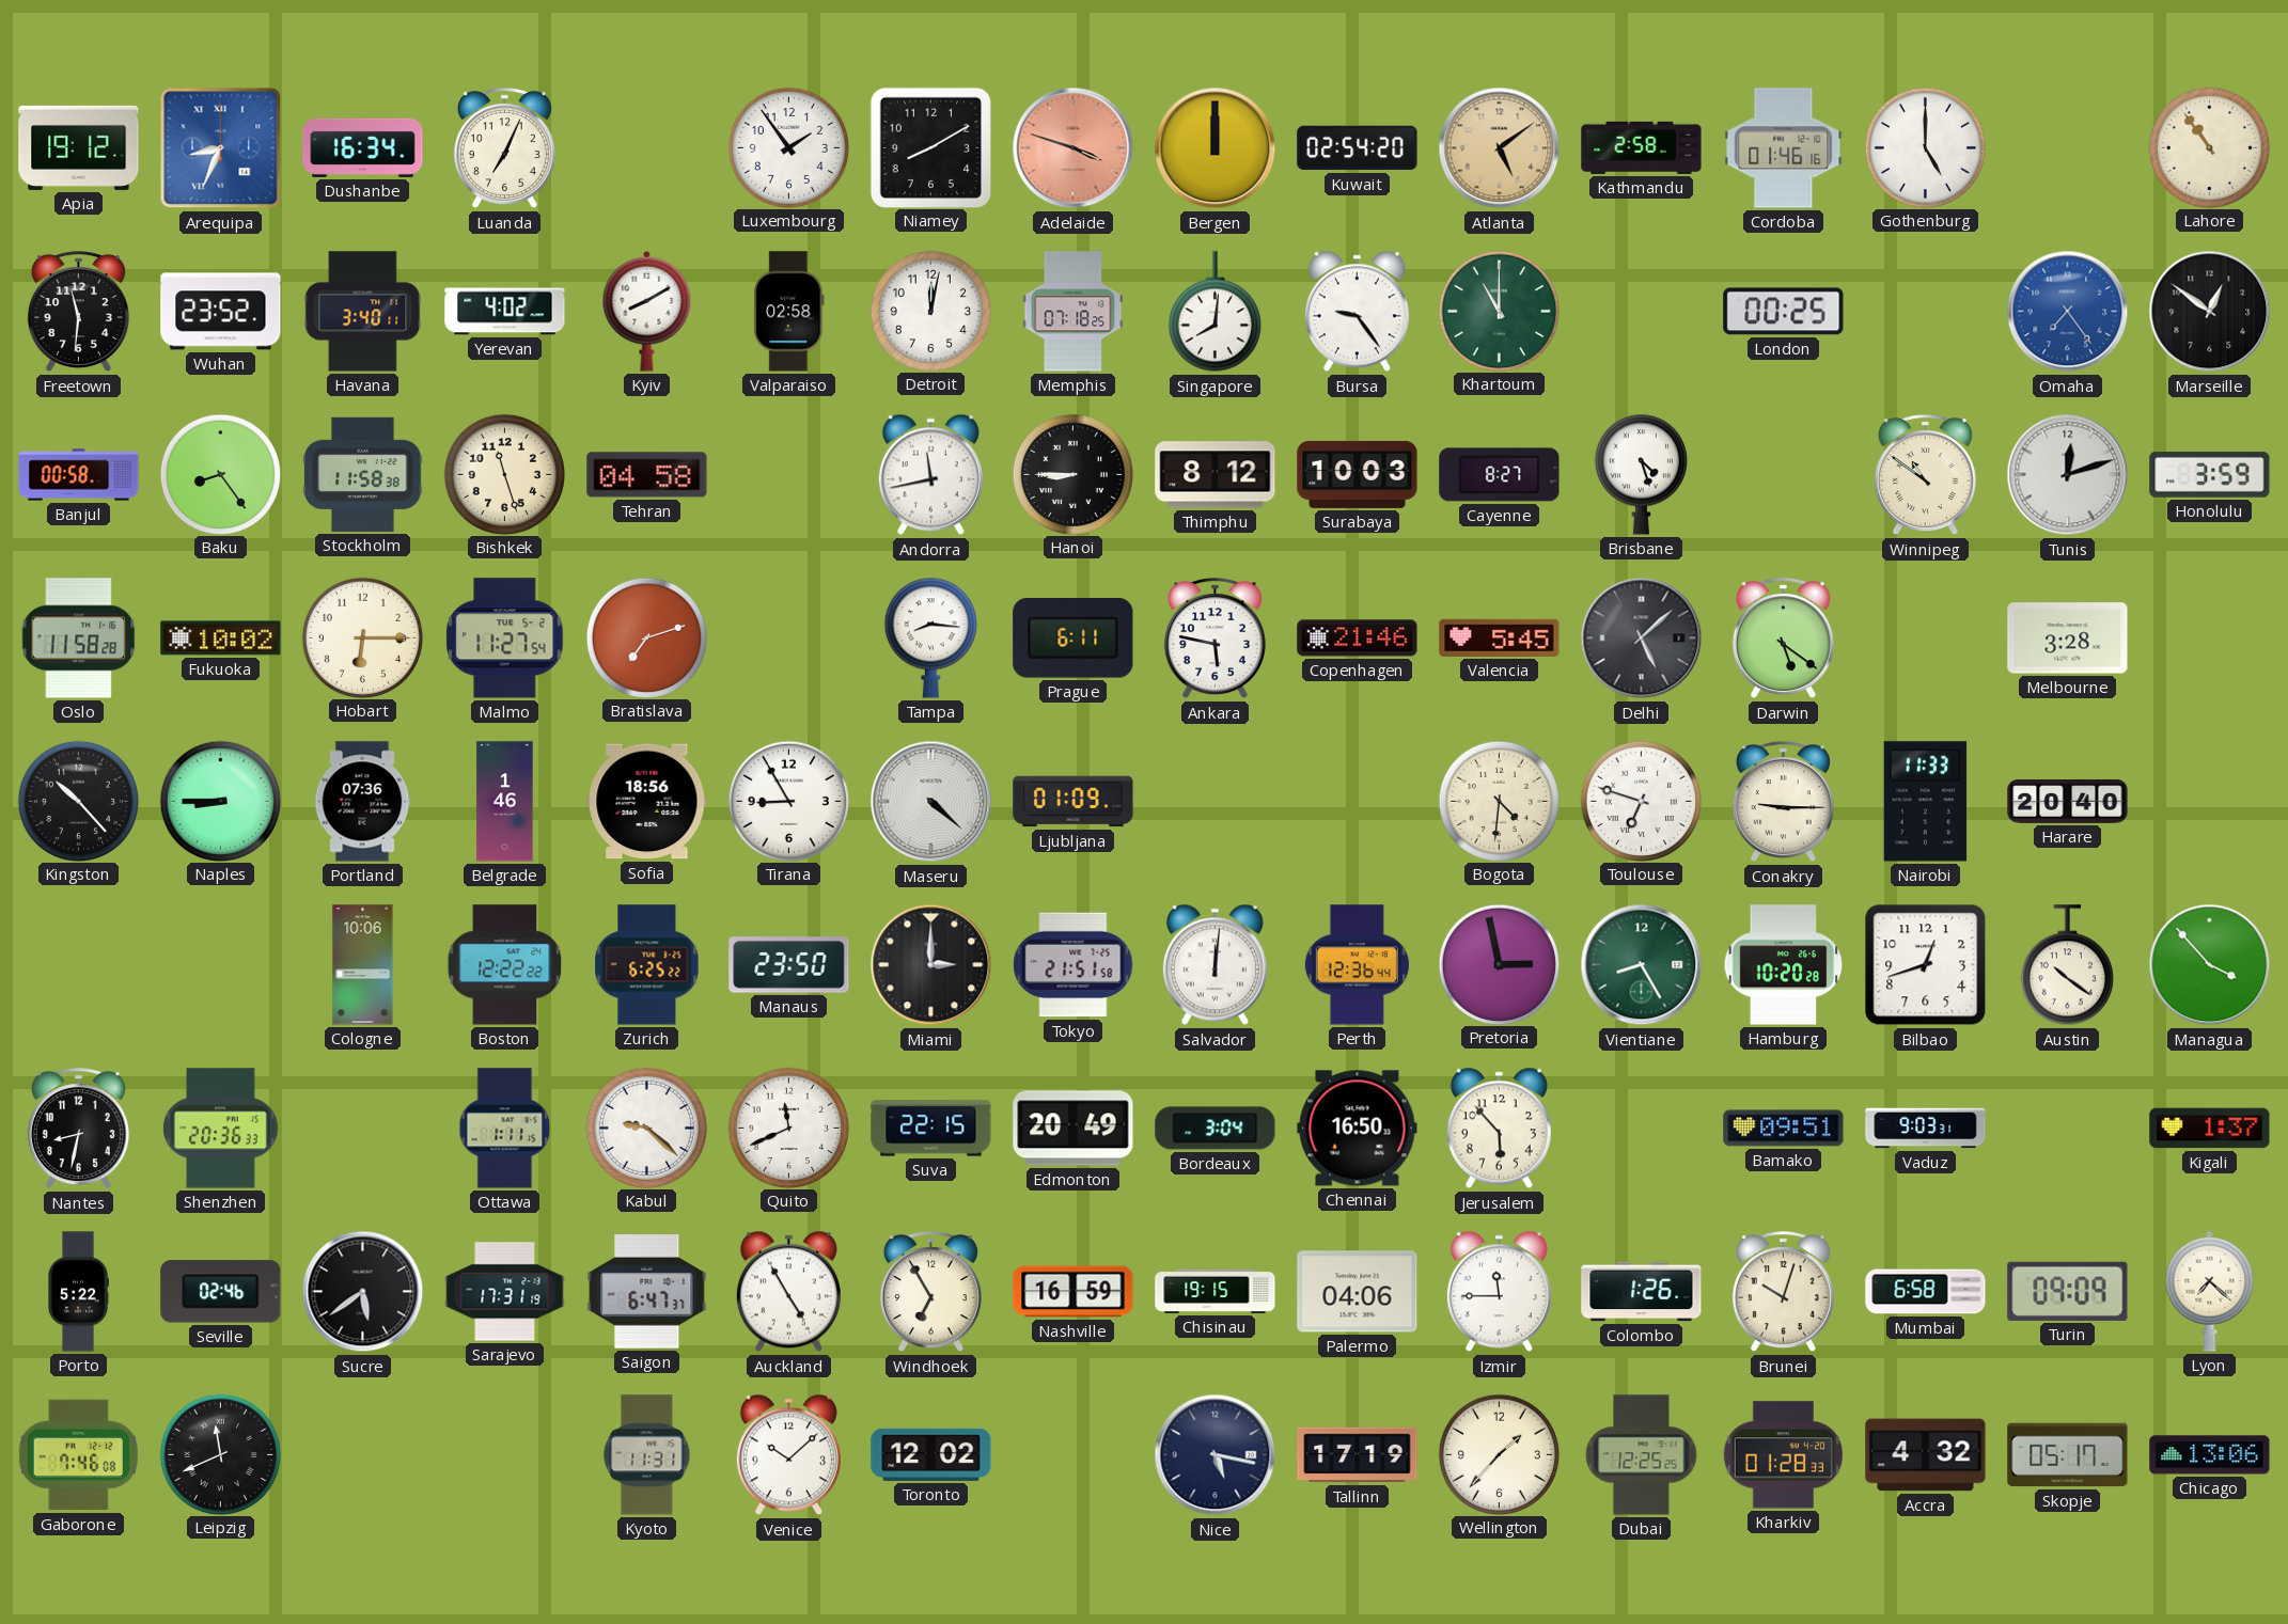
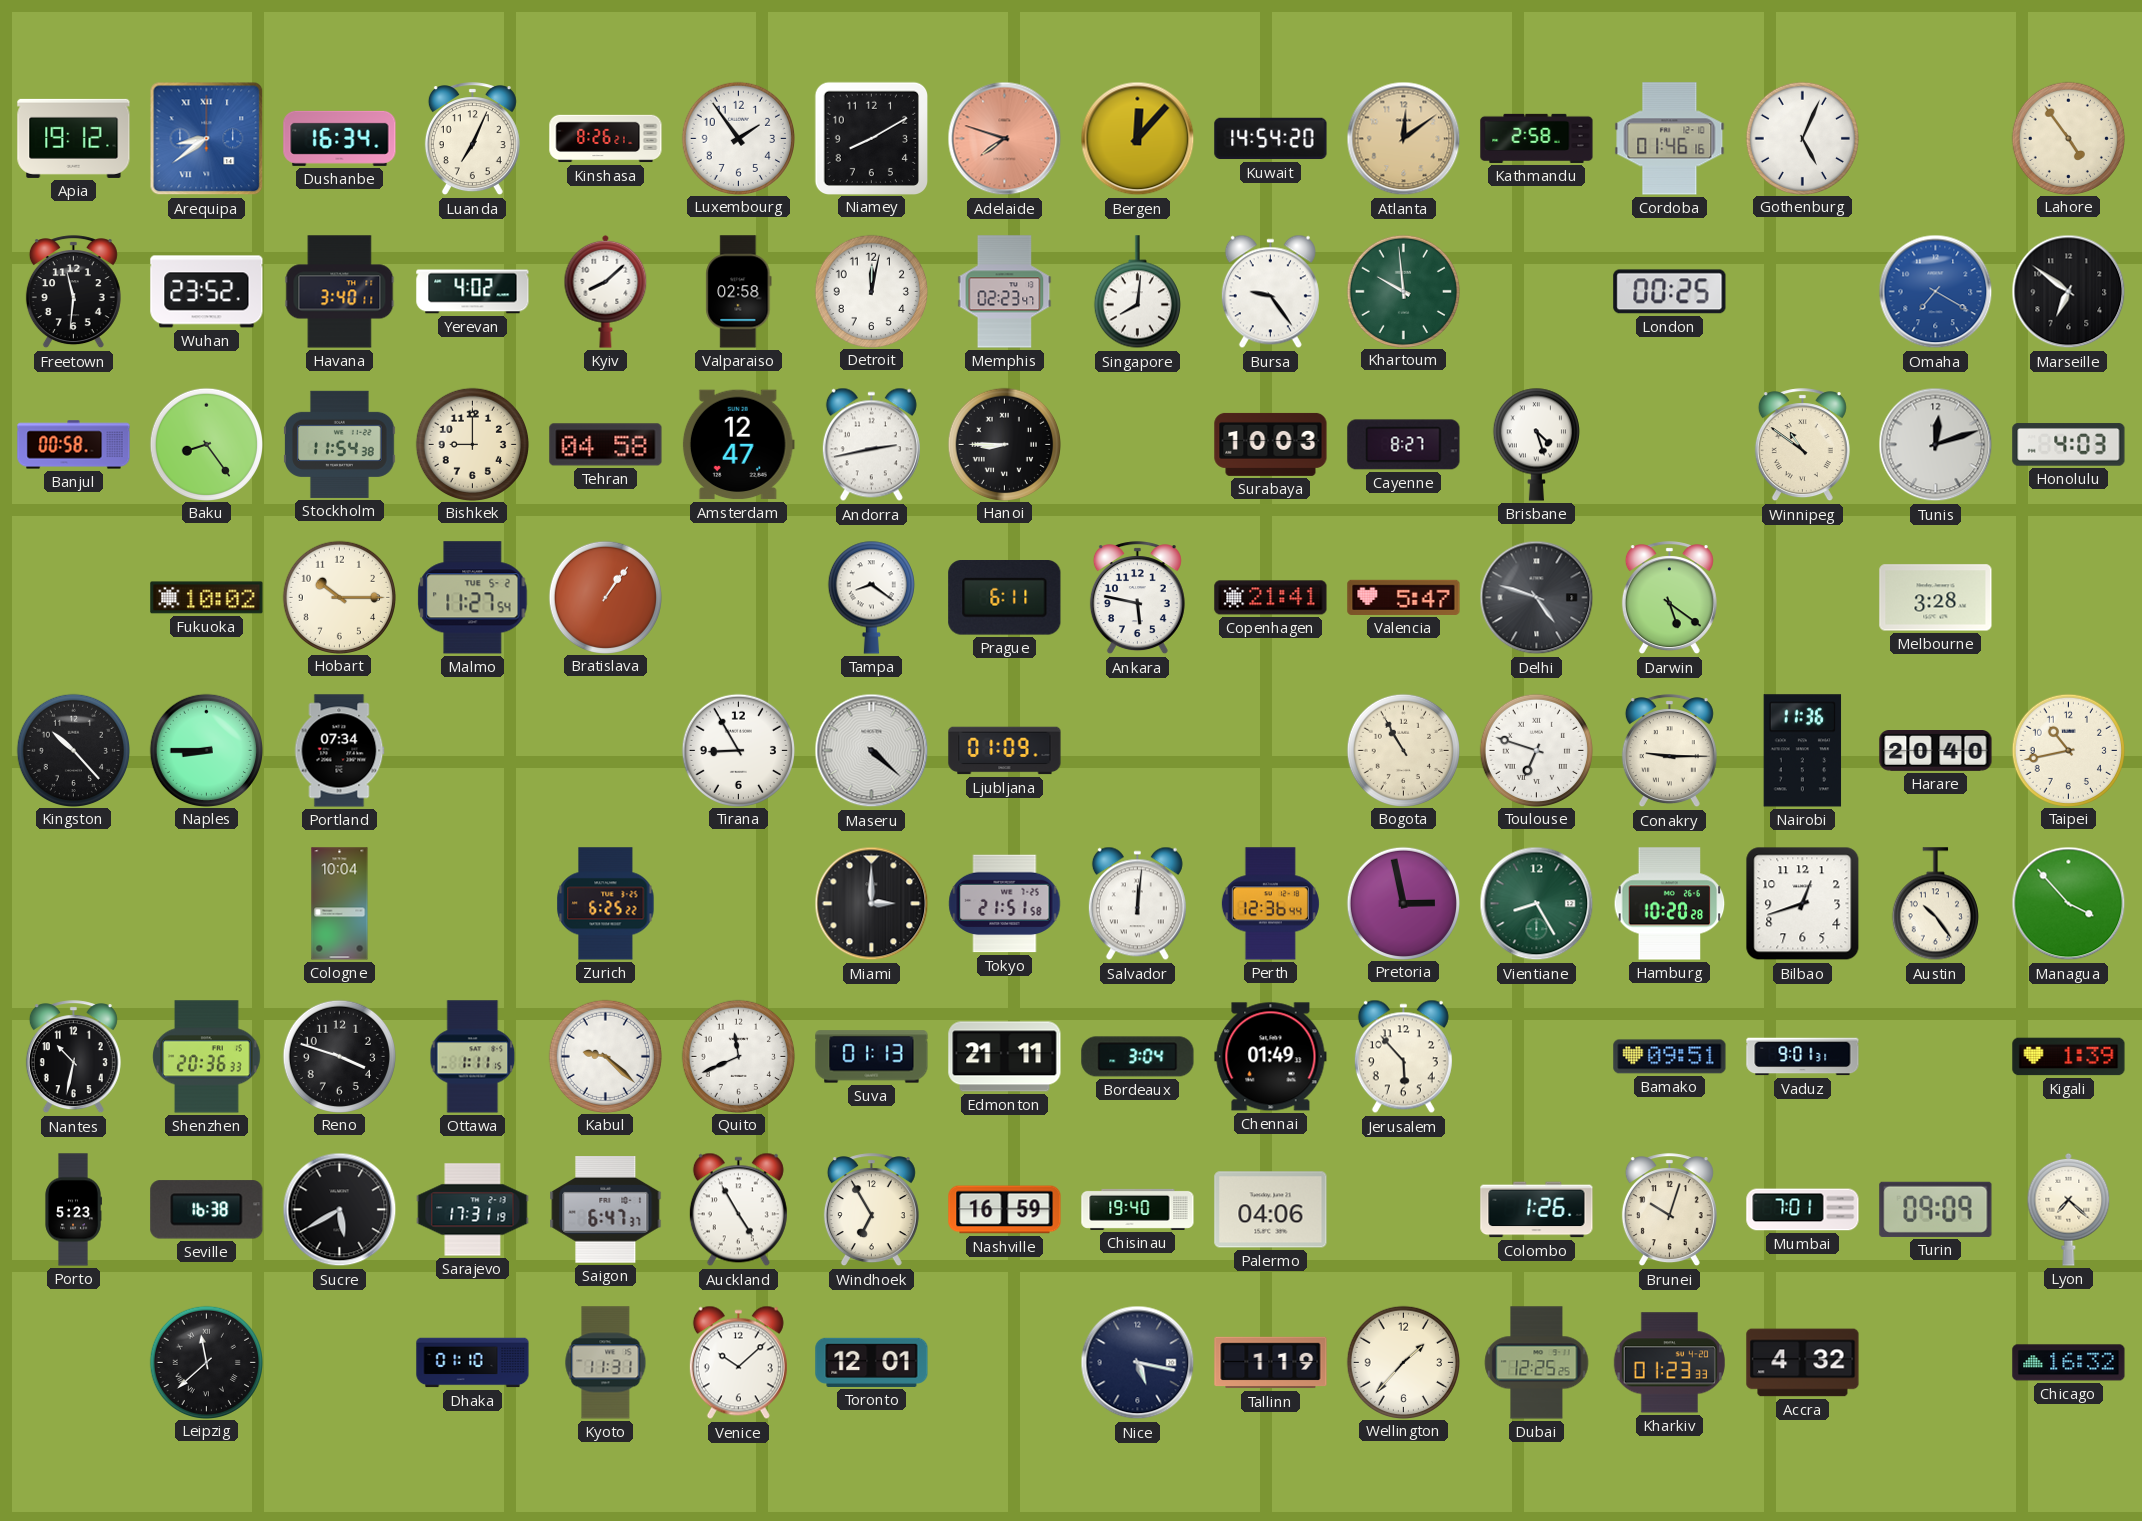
Arequipa: 8:34 -> 8:39 (207, 139)
Kinshasa: none -> 8:26 (606, 139)
Adelaide: 3:48 -> 7:48 (1005, 139)
Bergen: 12:00 -> 12:07 (1138, 139)
Kuwait: 02:54 -> 14:54 (1271, 139)
Atlanta: 5:09 -> 12:09 (1404, 139)
Gothenburg: 5:00 -> 5:04 (1802, 138)
Lahore: 10:54 -> 4:54 (2068, 138)
Kyiv: 8:10 -> 8:08 (606, 291)
Memphis: 07:18 -> 02:23 (1005, 292)
Khartoum: 11:00 -> 9:59 (1403, 291)
Omaha: 7:24 -> 7:20 (1936, 292)
Marseille: 12:51 -> 6:51 (2069, 292)
Stockholm: 11:58 -> 11:54 (340, 444)
Bishkek: 11:27 -> 9:00 (472, 444)
Amsterdam: none -> 12:47 (738, 445)
Andorra: 11:43 -> 2:43 (871, 445)
Thimphu: 8:12 -> none (1216, 475)
Honolulu: 3:59 -> 4:03 (2069, 445)
Oslo: 11:58 -> none (79, 638)
Hobart: 6:15 -> 10:15 (339, 597)
Bratislava: 7:12 -> 1:06 (605, 597)
Tampa: 8:16 -> 8:21 (871, 597)
Copenhagen: 21:46 -> 21:41 (1271, 598)
Valencia: 5:45 -> 5:47 (1404, 597)
Delhi: 5:08 -> 4:48 (1537, 598)
Portland: 07:36 -> 07:34 (339, 751)
Belgrade: 1:46 -> none (505, 802)
Sofia: 18:56 -> none (647, 802)
Bogota: 4:31 -> 10:55 (1403, 750)
Nairobi: 11:33 -> 11:36 (1803, 751)
Taipei: none -> 10:43 (2068, 750)
Cologne: 10:06 -> 10:04 (340, 904)
Boston: 12:22 -> none (505, 965)
Manaus: 23:50 -> none (789, 965)
Austin: 10:21 -> 10:24 (1935, 904)
Nantes: 8:32 -> 10:32 (73, 1057)
Reno: none -> 3:48 (339, 1056)
Suva: 22:15 -> 01:13 (872, 1057)
Edmonton: 20:49 -> 21:11 (1005, 1057)
Chennai: 16:50 -> 01:49 (1271, 1057)
Vaduz: 9:03 -> 9:01 (1803, 1057)
Kigali: 1:37 -> 1:39 (2069, 1057)
Porto: 5:22 -> 5:23 (73, 1210)
Seville: 02:46 -> 16:38 (207, 1210)
Sucre: 5:39 -> 5:40 (340, 1210)
Chisinau: 19:15 -> 19:40 (1138, 1209)
Izmir: 11:45 -> none (1499, 1292)
Mumbai: 6:58 -> 7:01 (1803, 1210)
Gaborone: 7:46 -> none (78, 1455)
Leipzig: 11:41 -> 11:38 (206, 1362)
Dhaka: none -> 01:10 (473, 1363)
Toronto: 12:02 -> 12:01 (872, 1362)
Tallinn: 17:19 -> 1:19 (1271, 1363)
Kharkiv: 01:28 -> 01:23 (1669, 1363)
Skopje: 05:17 -> none (2068, 1455)
Chicago: 13:06 -> 16:32 (2069, 1363)
